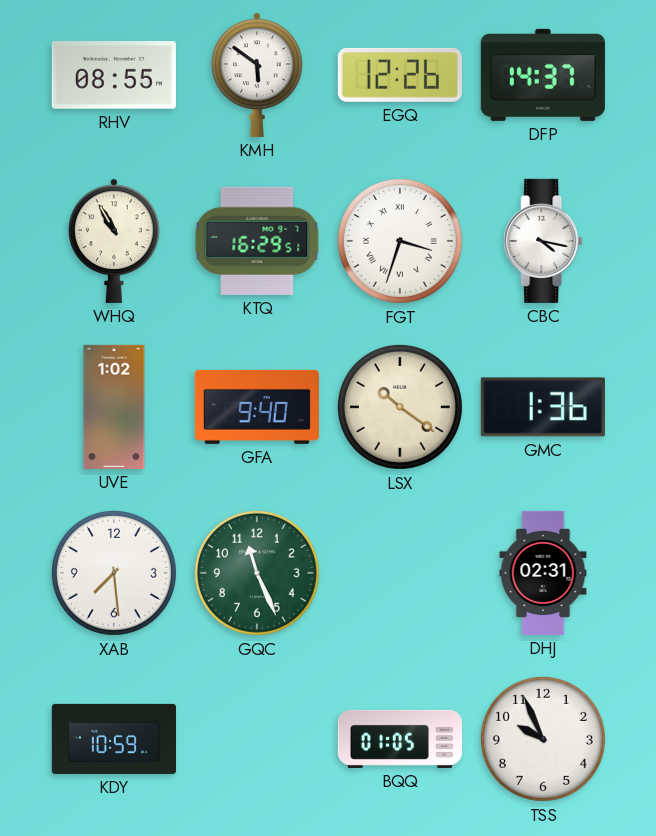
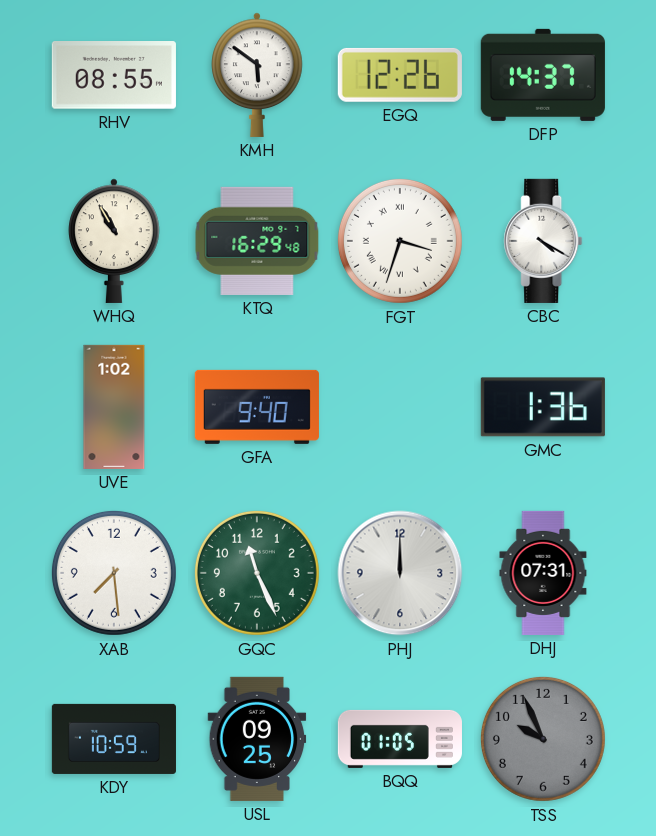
KTQ: 16:29:51 -> 16:29:48 (257, 241)
CBC: 4:17 -> 4:20 (543, 241)
LSX: 10:21 -> none (400, 407)
PHJ: none -> 12:00 (400, 573)
DHJ: 02:31 -> 07:31 (543, 573)
USL: none -> 09:25 (257, 739)
TSS dial: white -> grey (543, 739)
